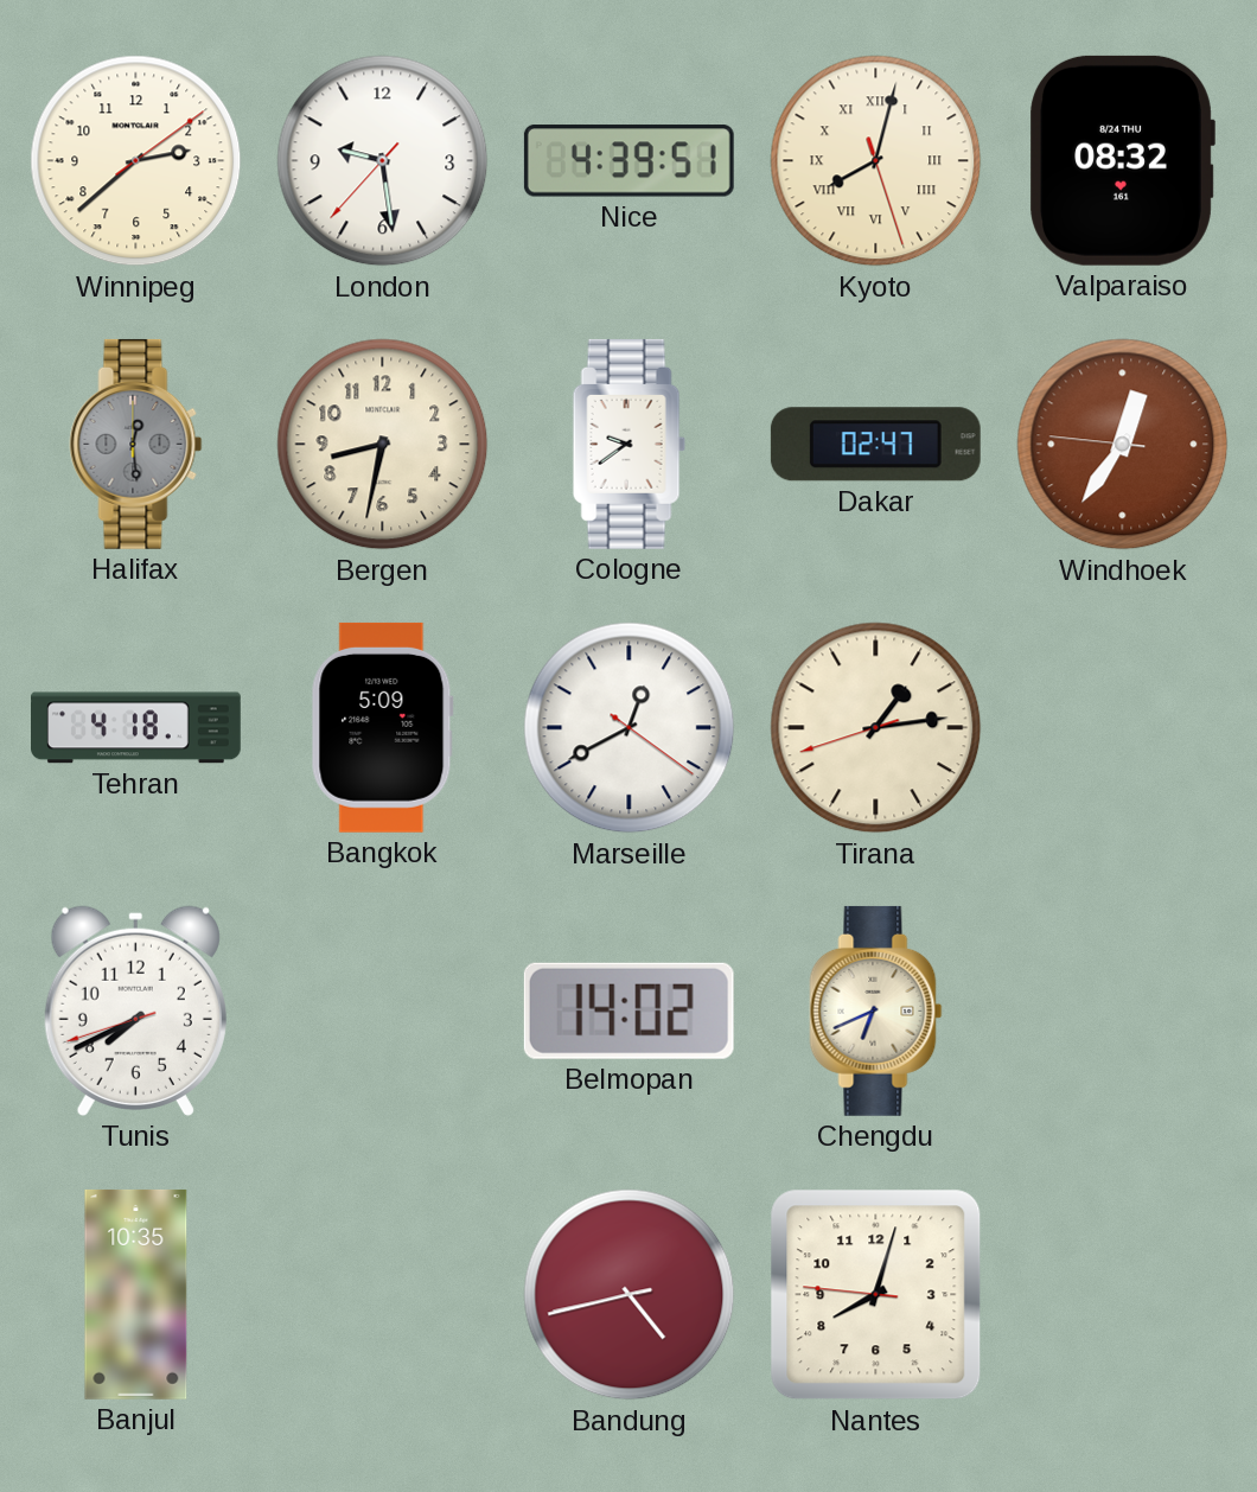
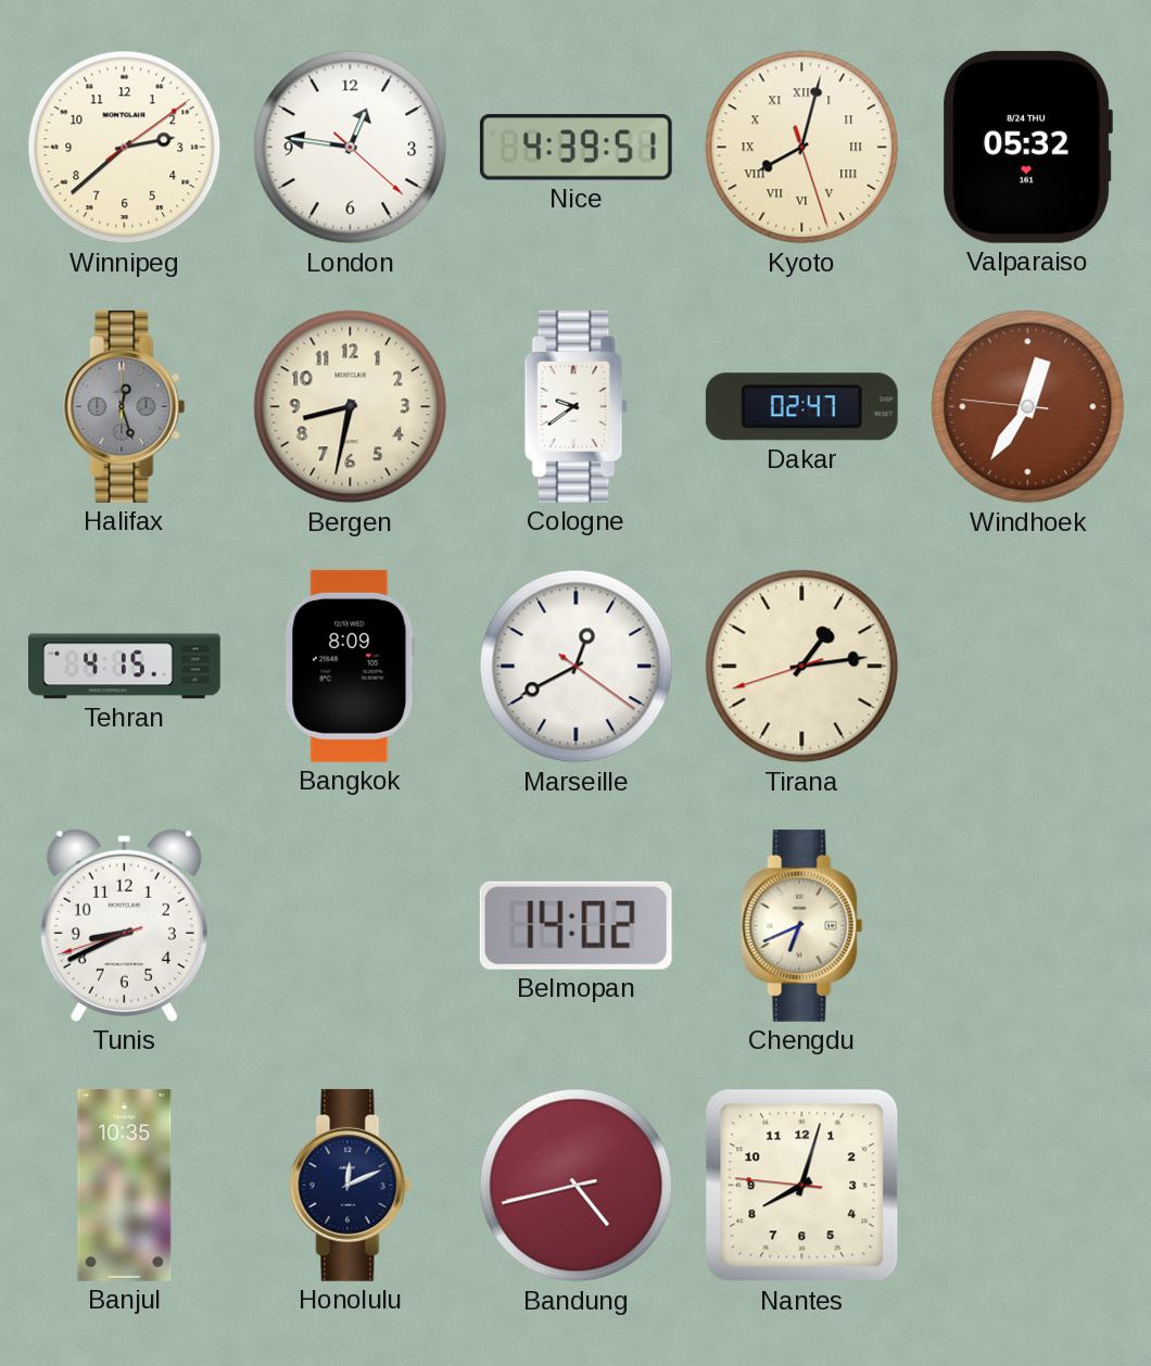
London: 9:28 -> 12:46 (351, 148)
Valparaiso: 08:32 -> 05:32 (1027, 147)
Halifax: 12:29 -> 12:27 (125, 406)
Tehran: 4:18 -> 4:15 (125, 667)
Bangkok: 5:09 -> 8:09 (350, 666)
Tunis: 7:40 -> 8:40 (124, 925)
Honolulu: none -> 12:11 (351, 1185)
